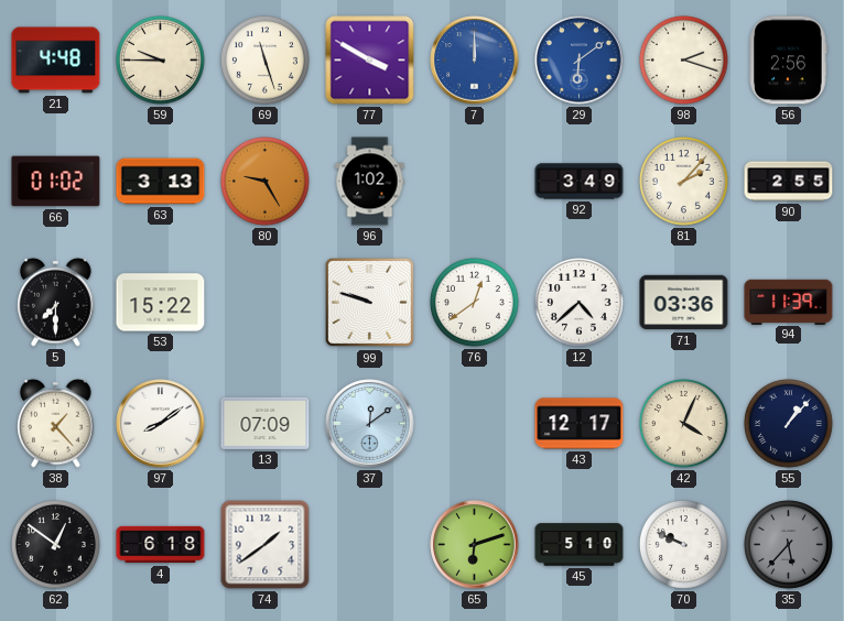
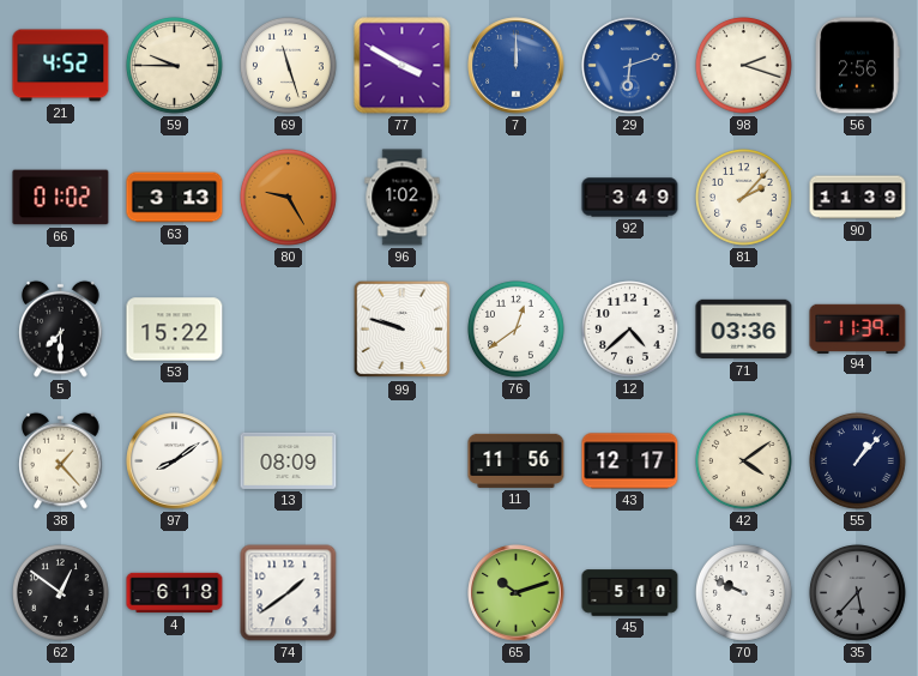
21: 4:48 -> 4:52 (61, 66)
29: 6:09 -> 6:12 (630, 66)
90: 2:55 -> 11:39 (858, 198)
13: 07:09 -> 08:09 (289, 460)
37: 12:09 -> none (370, 424)
11: none -> 11:56 (517, 460)
42: 4:04 -> 4:09 (744, 461)
65: 6:12 -> 10:12 (517, 593)
